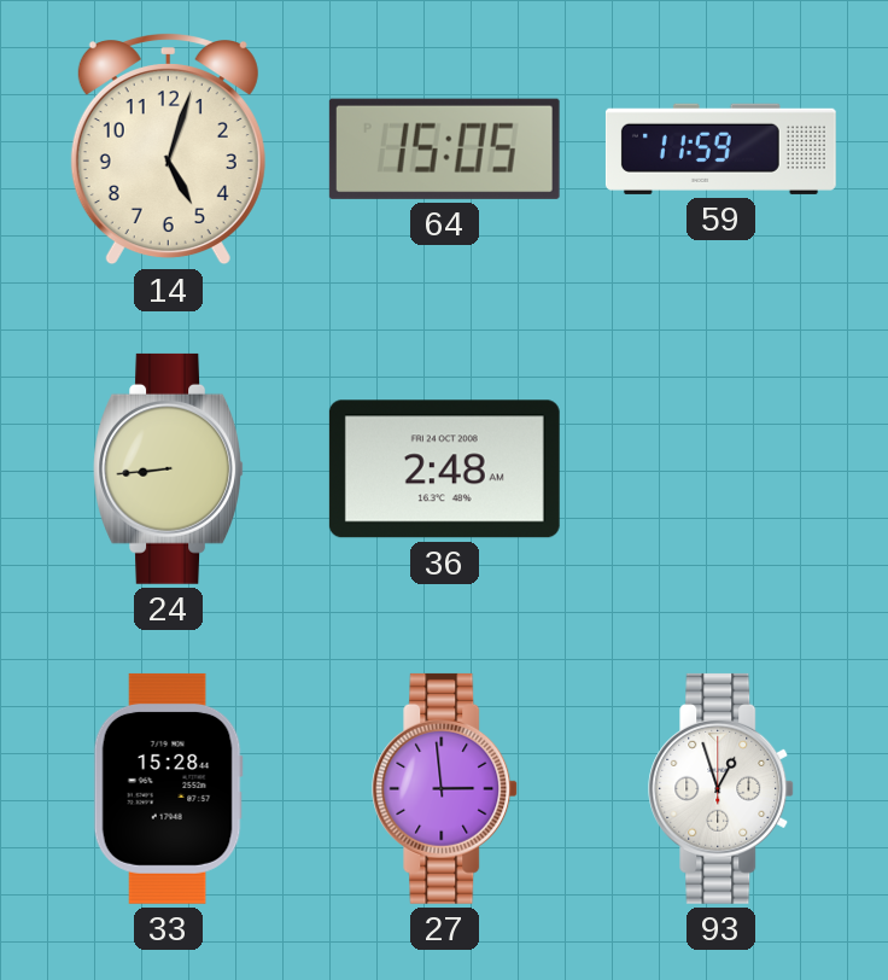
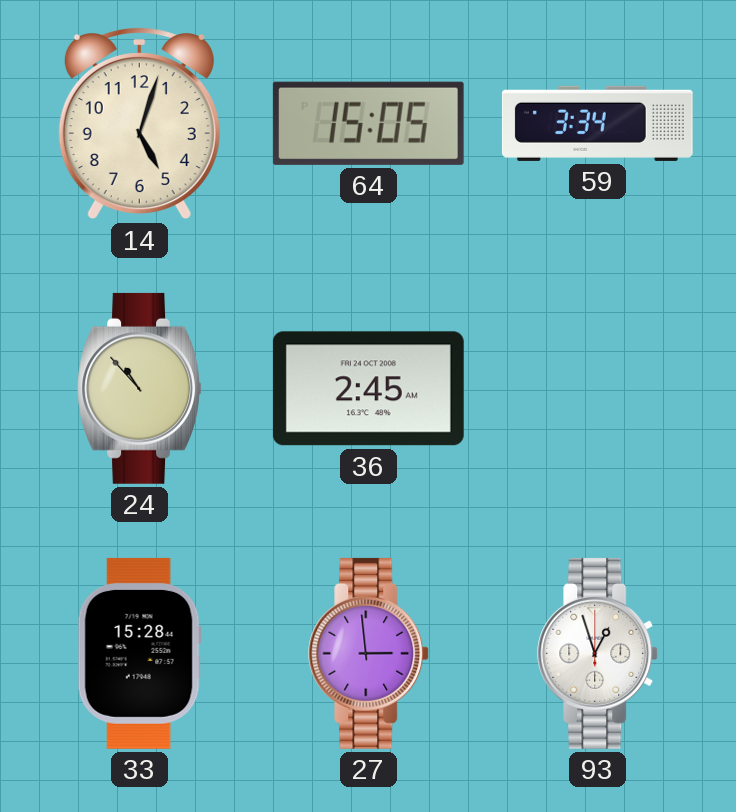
59: 11:59 -> 3:34 (597, 123)
24: 8:44 -> 10:53 (139, 388)
36: 2:48 -> 2:45 (368, 389)
